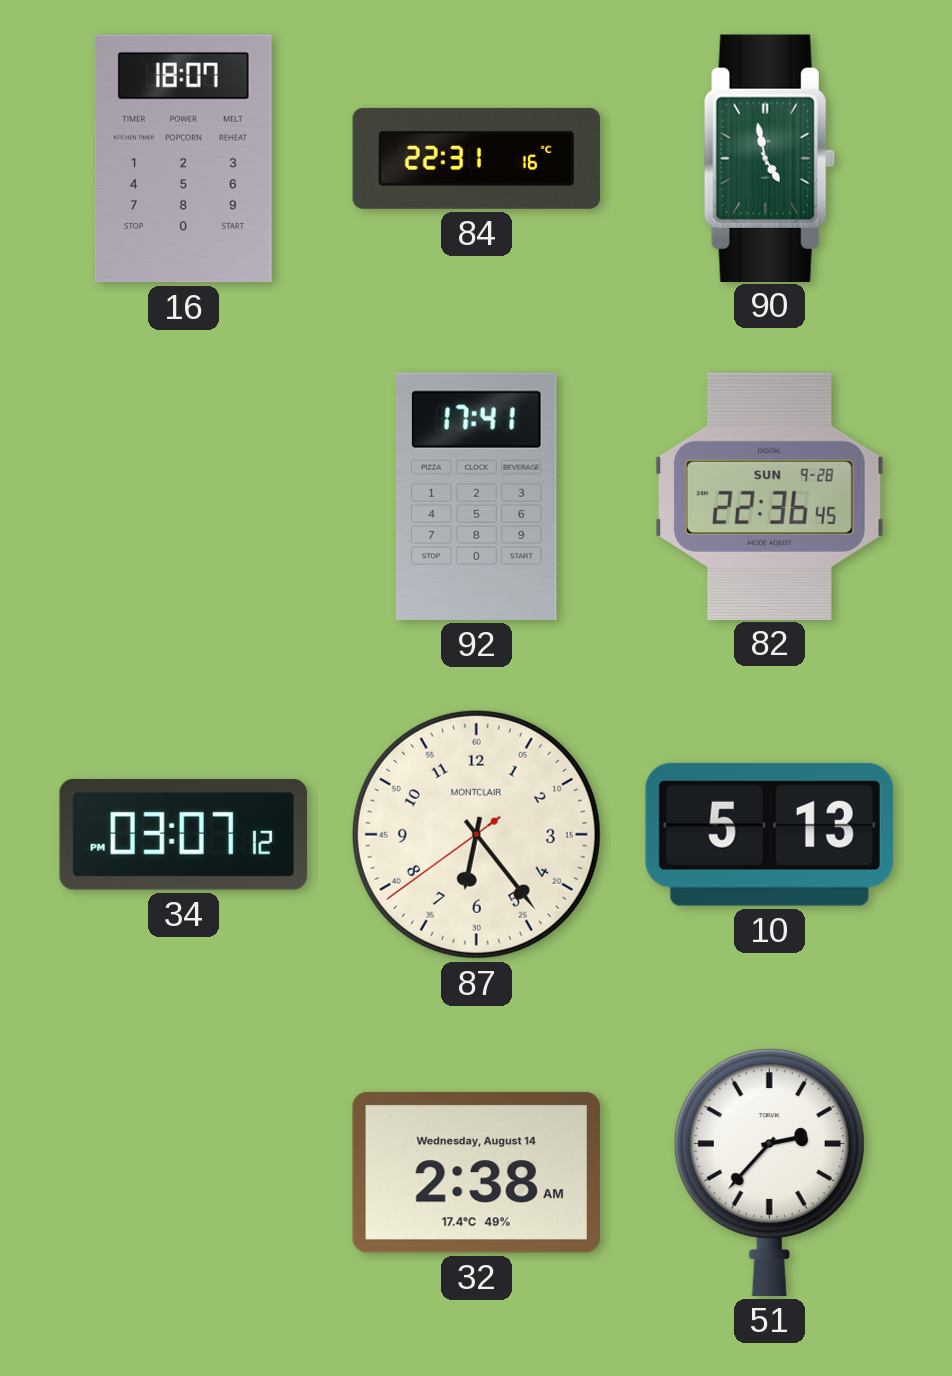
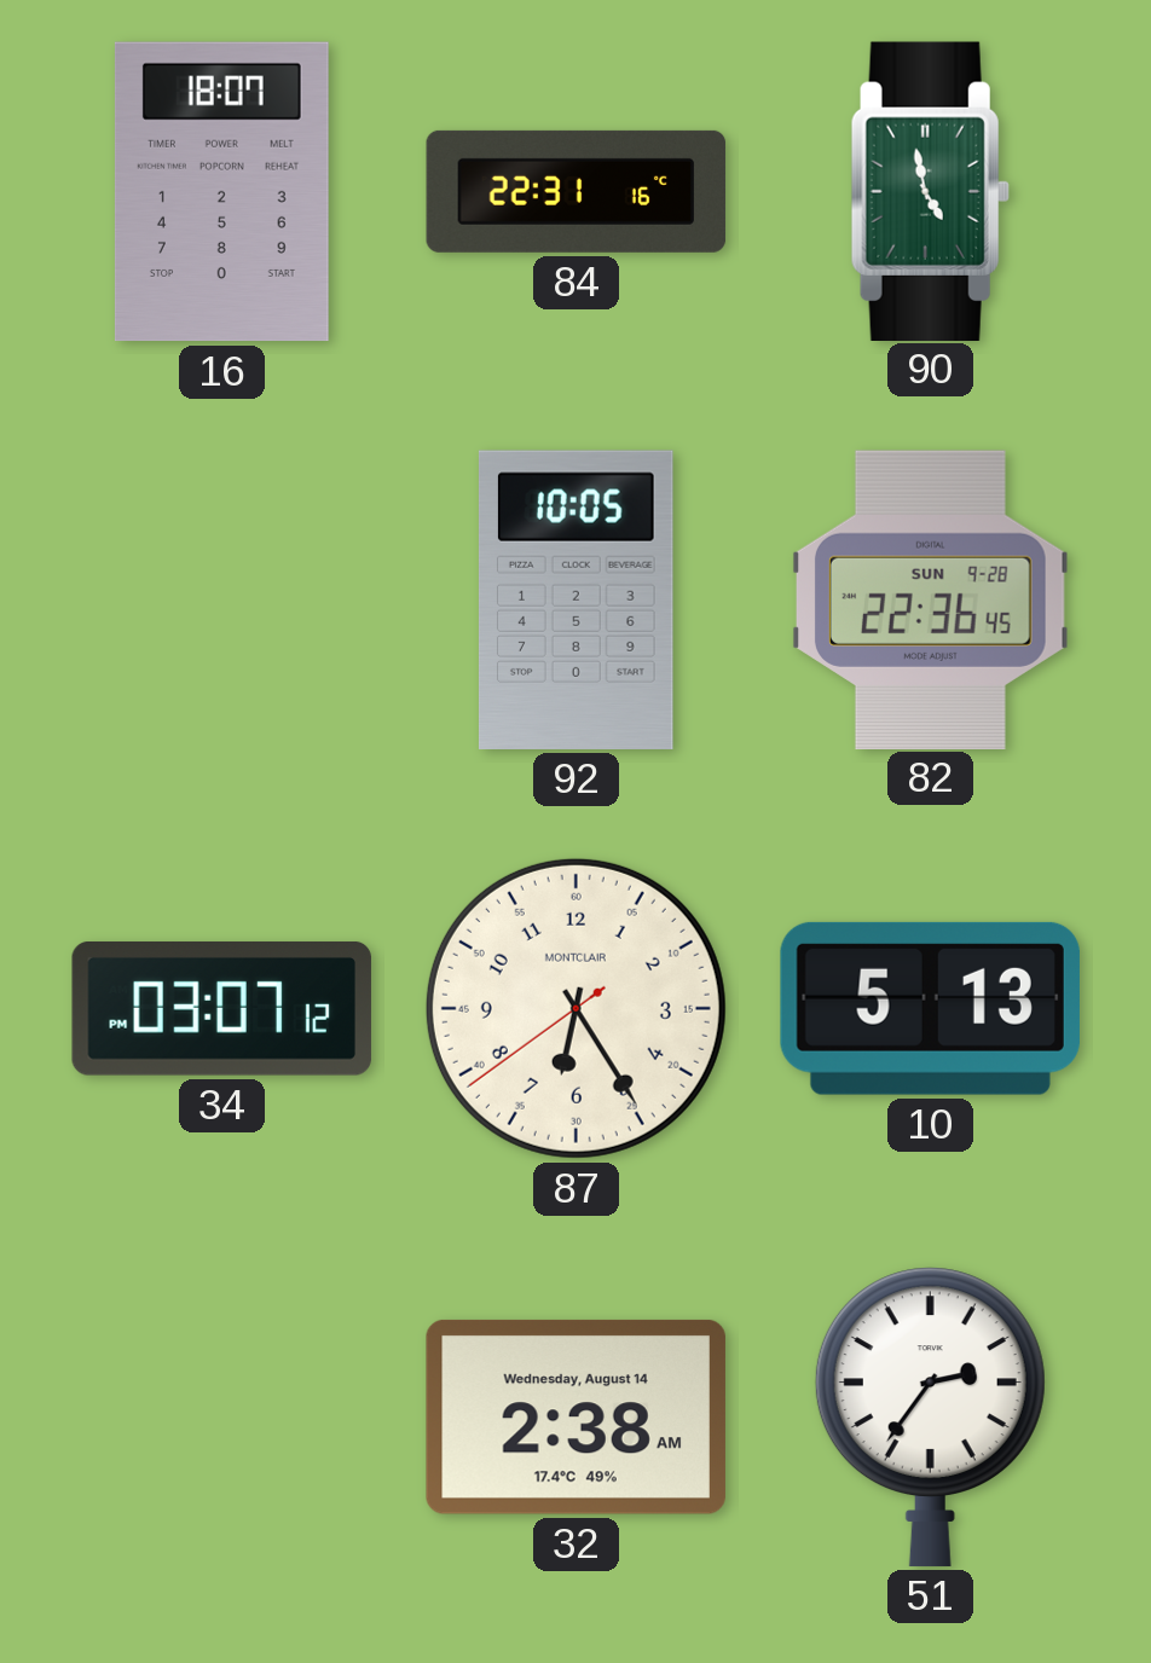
92: 17:41 -> 10:05 (577, 599)
87: 6:23 -> 6:24 (575, 1008)
51: 2:37 -> 2:36 (930, 1416)
